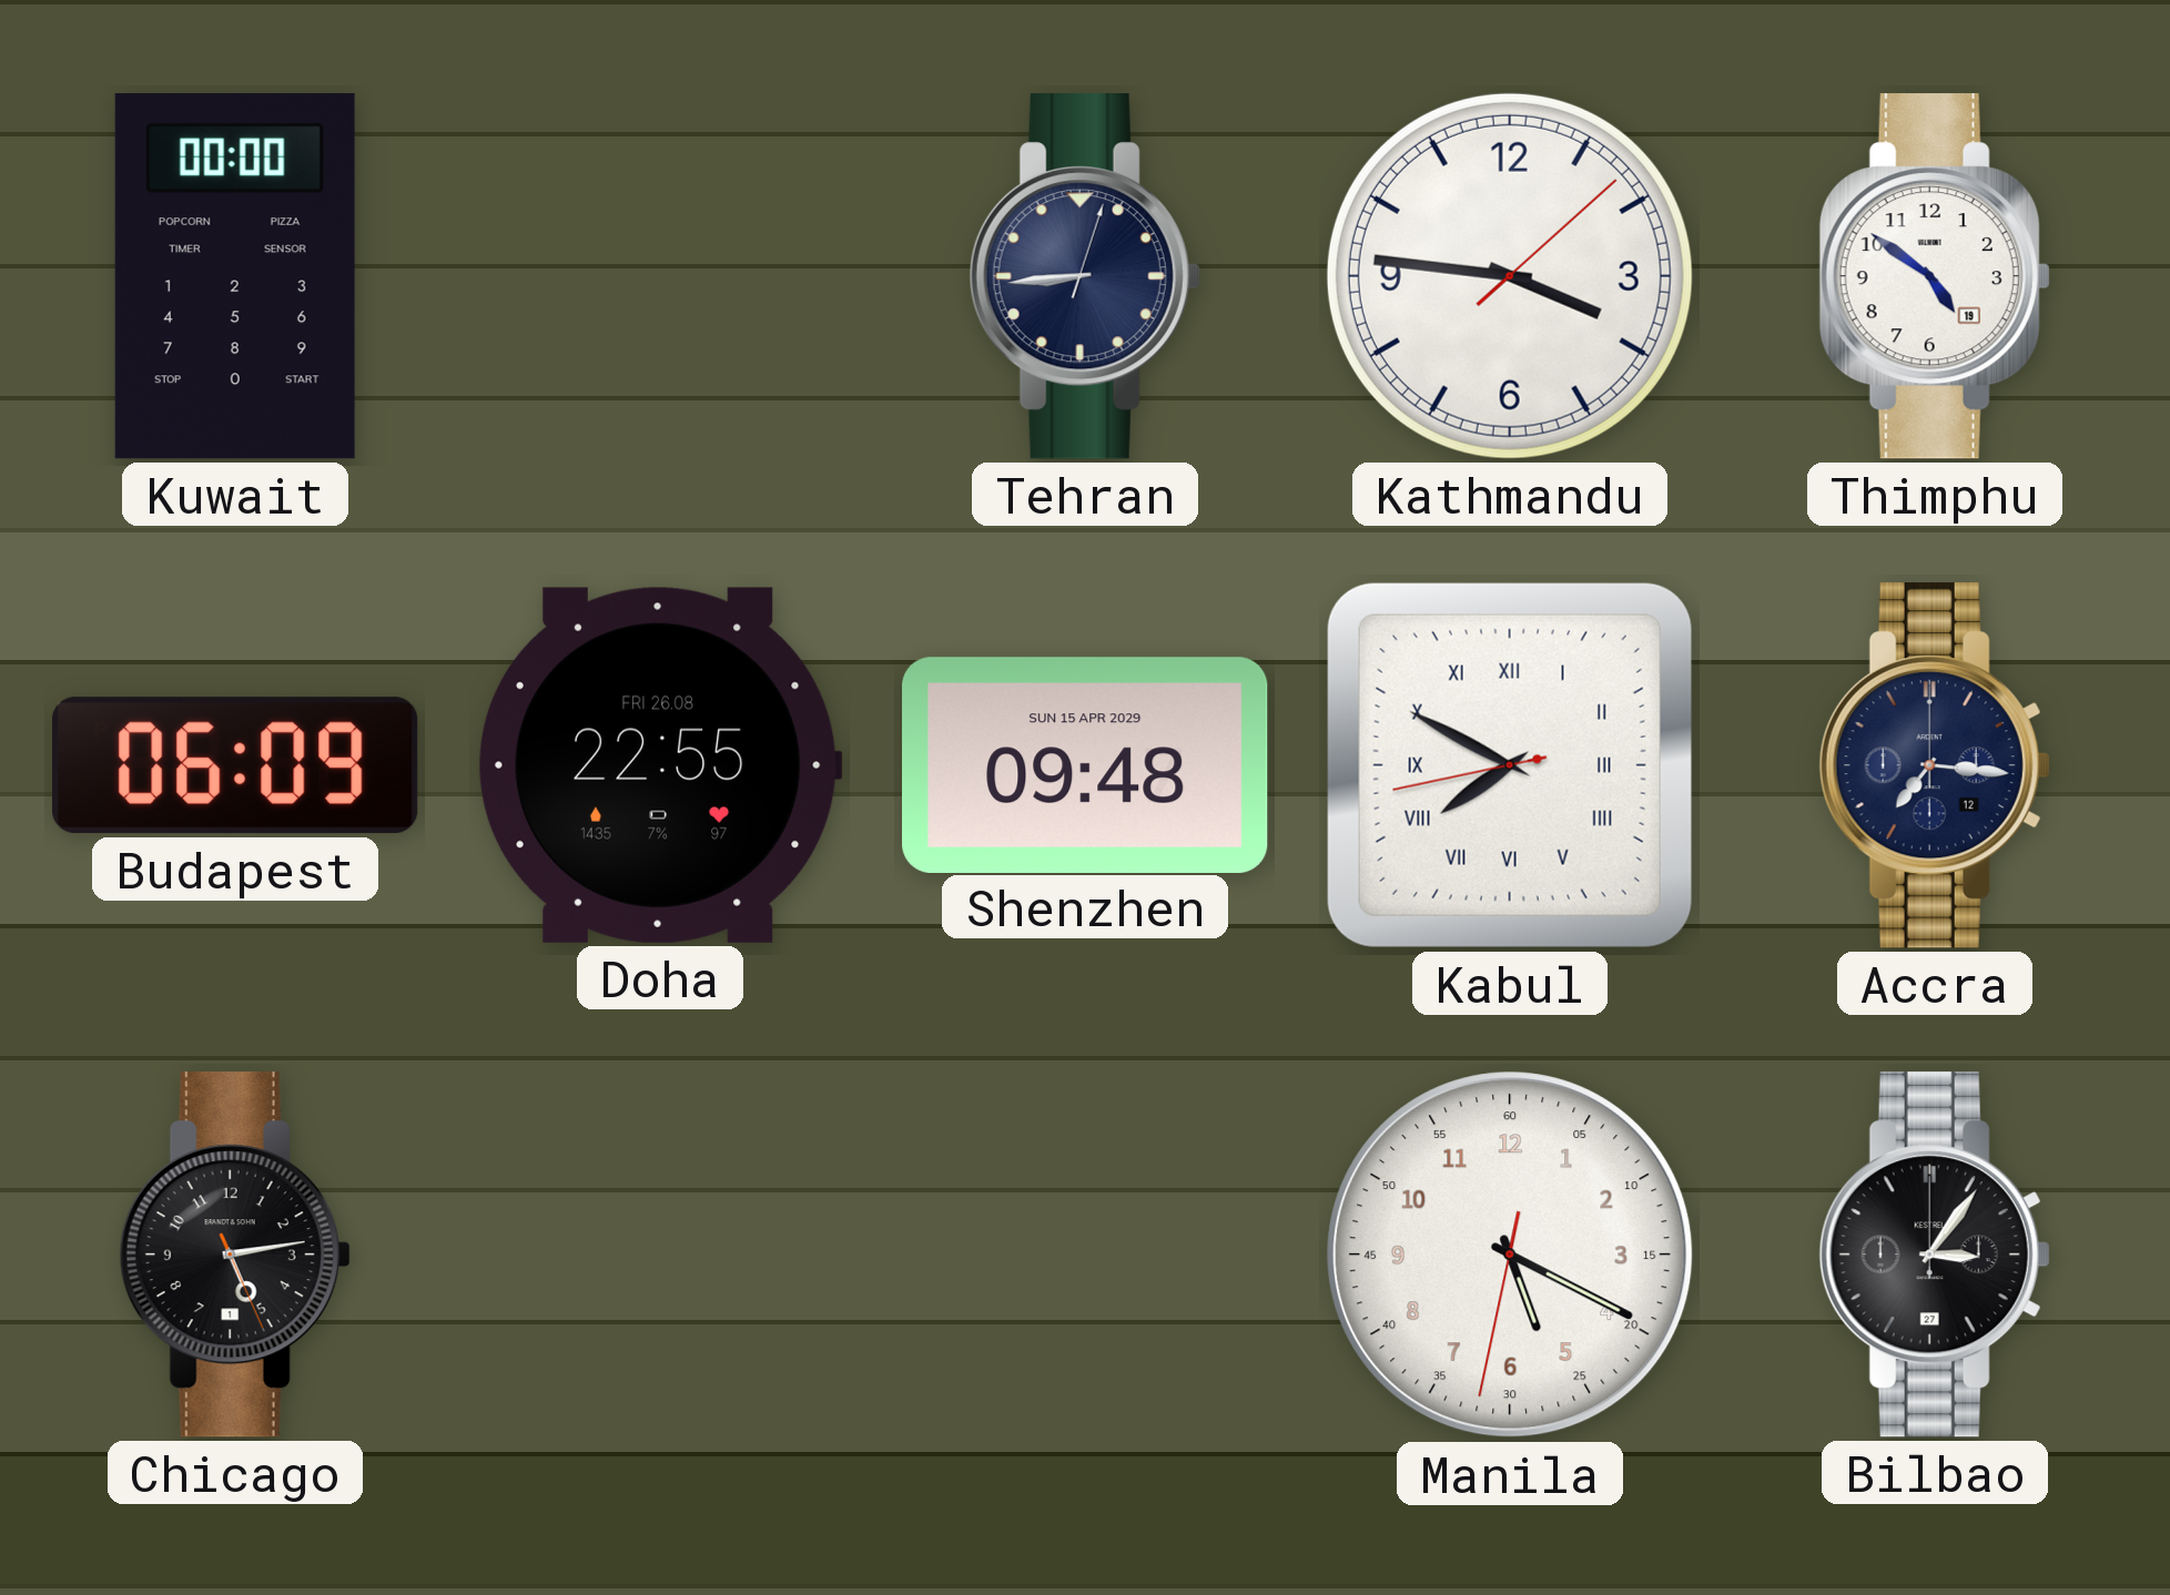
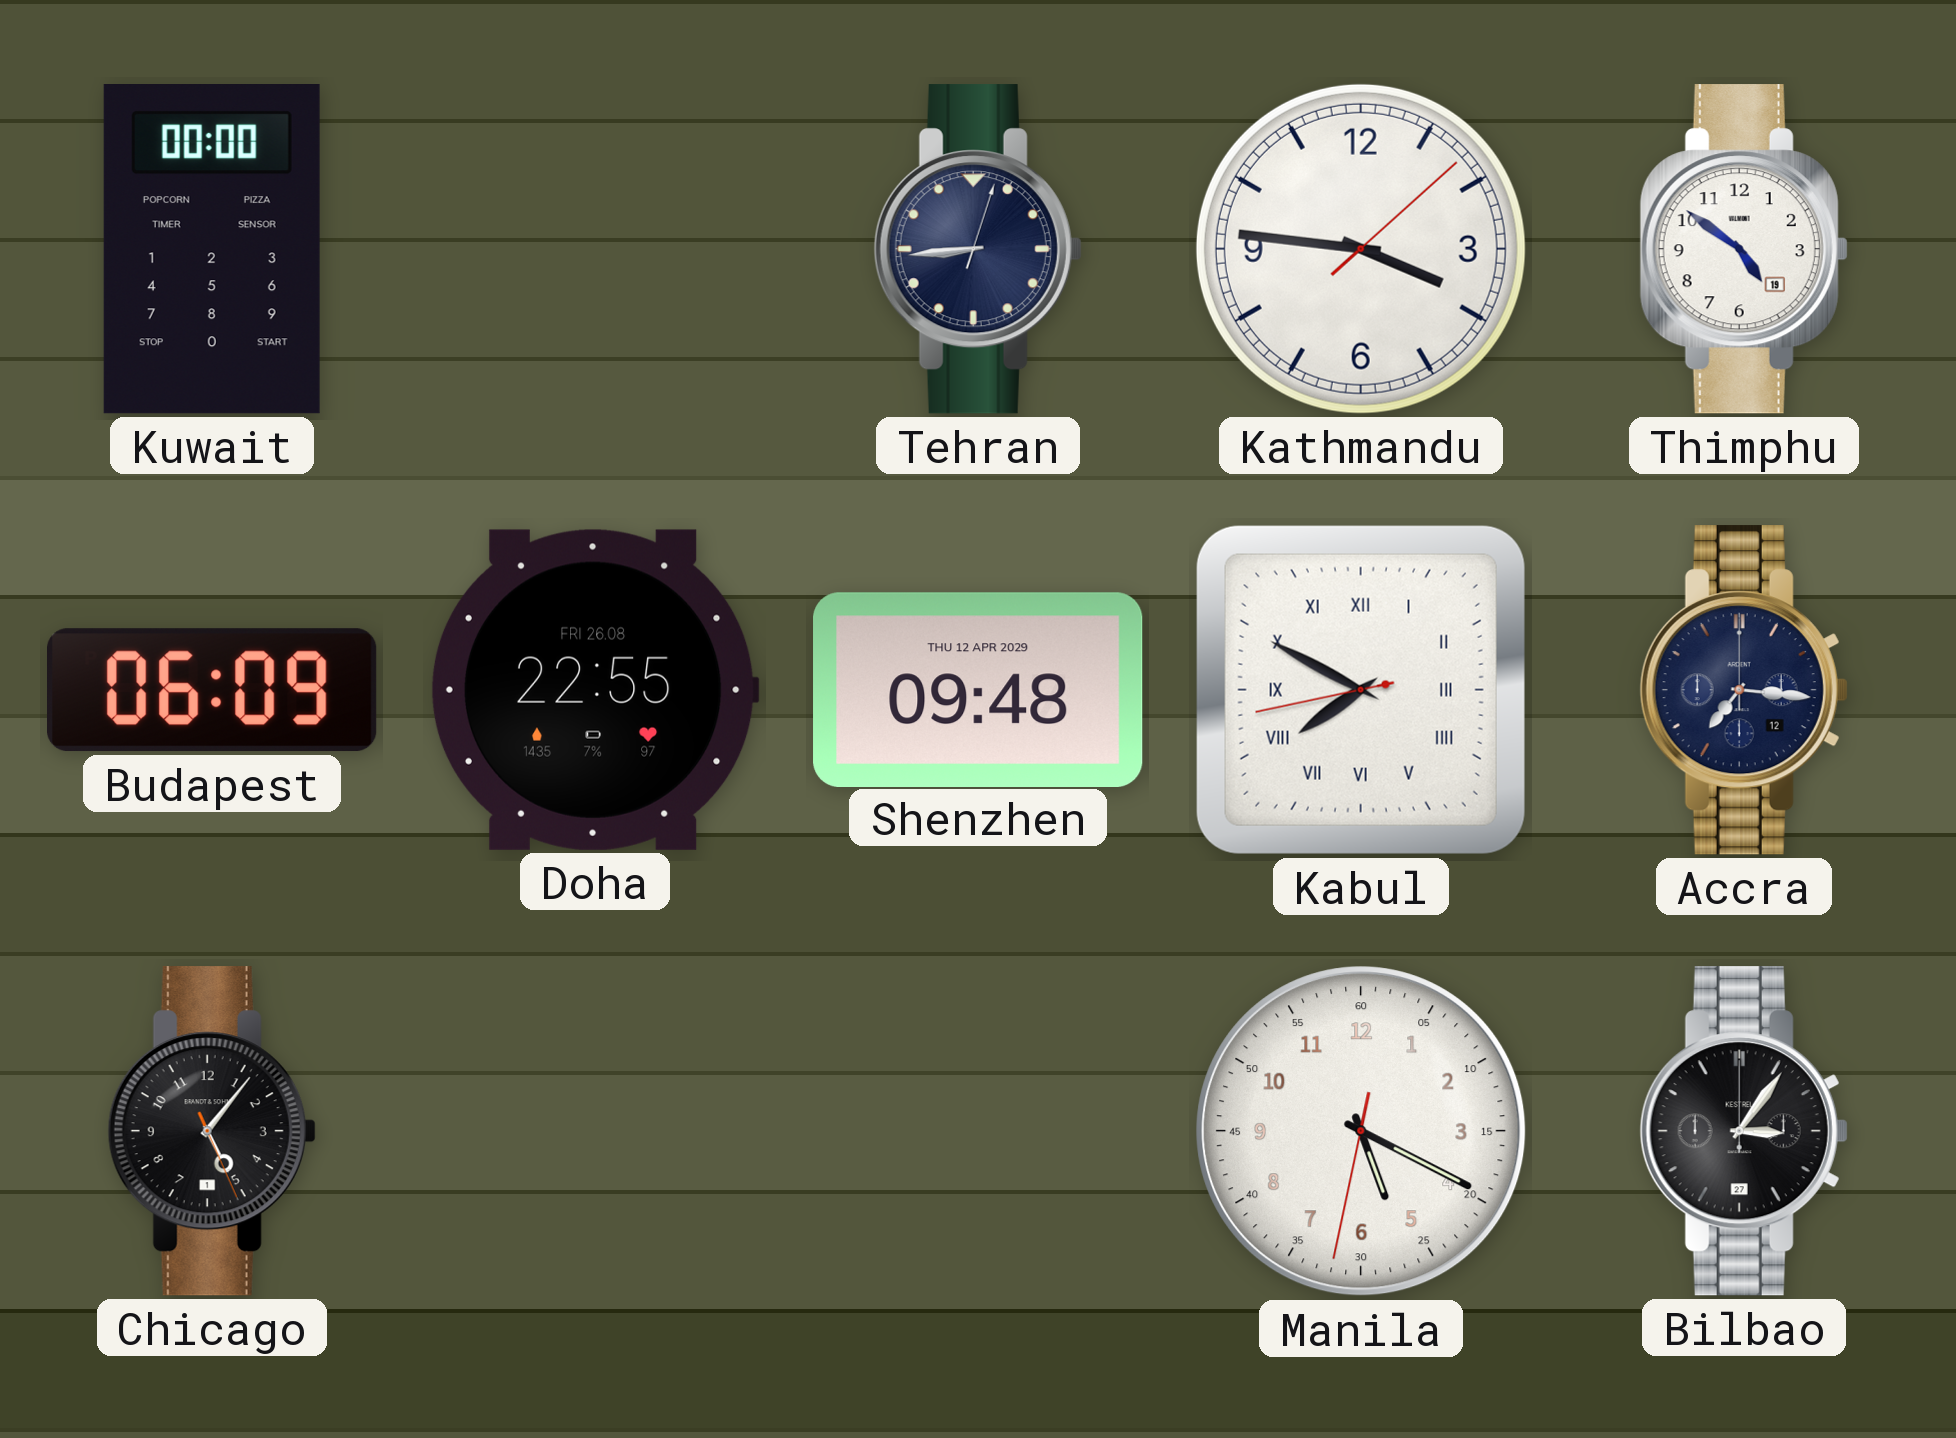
Shenzhen date: SUN 15 APR 2029 -> THU 12 APR 2029 (978, 689)
Chicago: 5:13 -> 5:06 (212, 1131)
